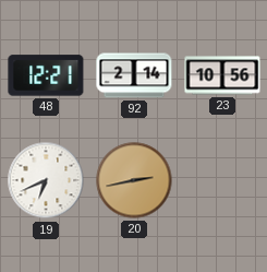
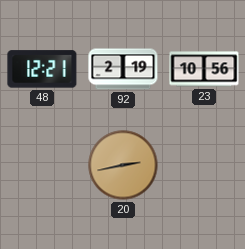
92: 2:14 -> 2:19 (123, 69)
19: 6:41 -> none (46, 180)
